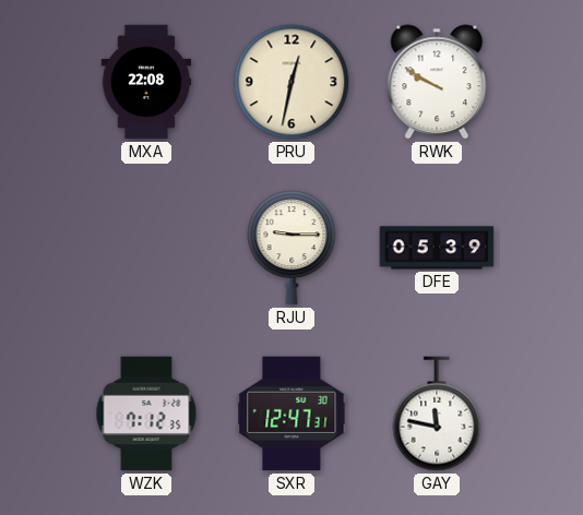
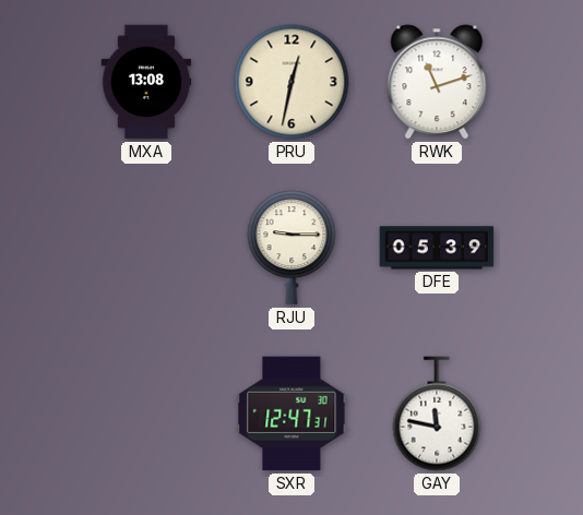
MXA: 22:08 -> 13:08 (146, 82)
RWK: 9:50 -> 11:12 (437, 82)
WZK: 7:12 -> none (146, 414)
